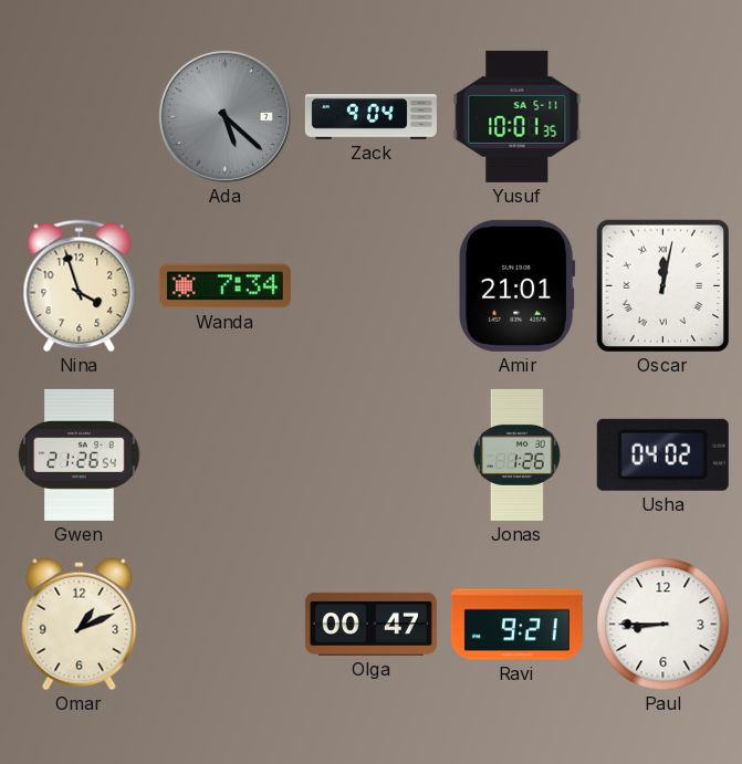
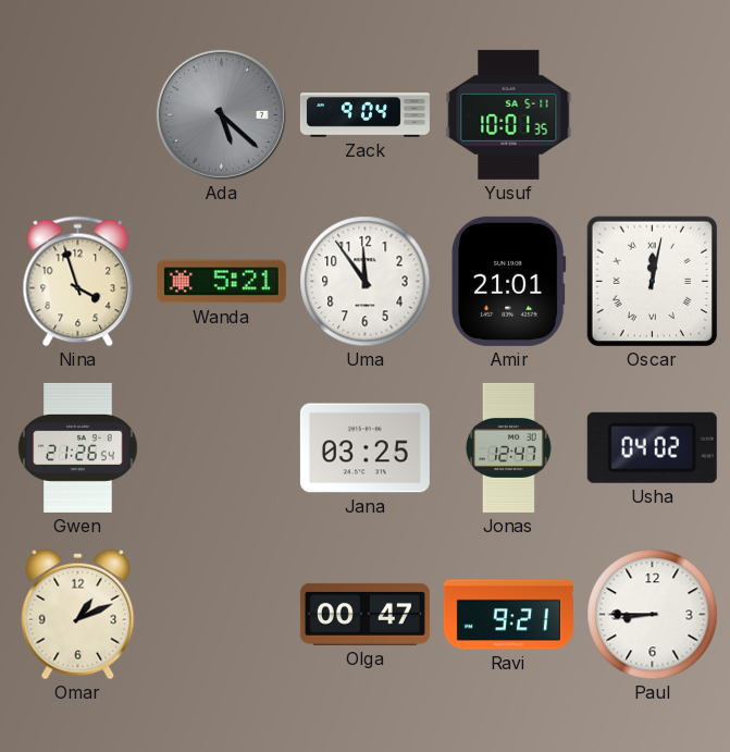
Wanda: 7:34 -> 5:21 (221, 282)
Uma: none -> 11:54 (366, 282)
Jana: none -> 03:25 (364, 448)
Jonas: 1:26 -> 12:47 (509, 447)
